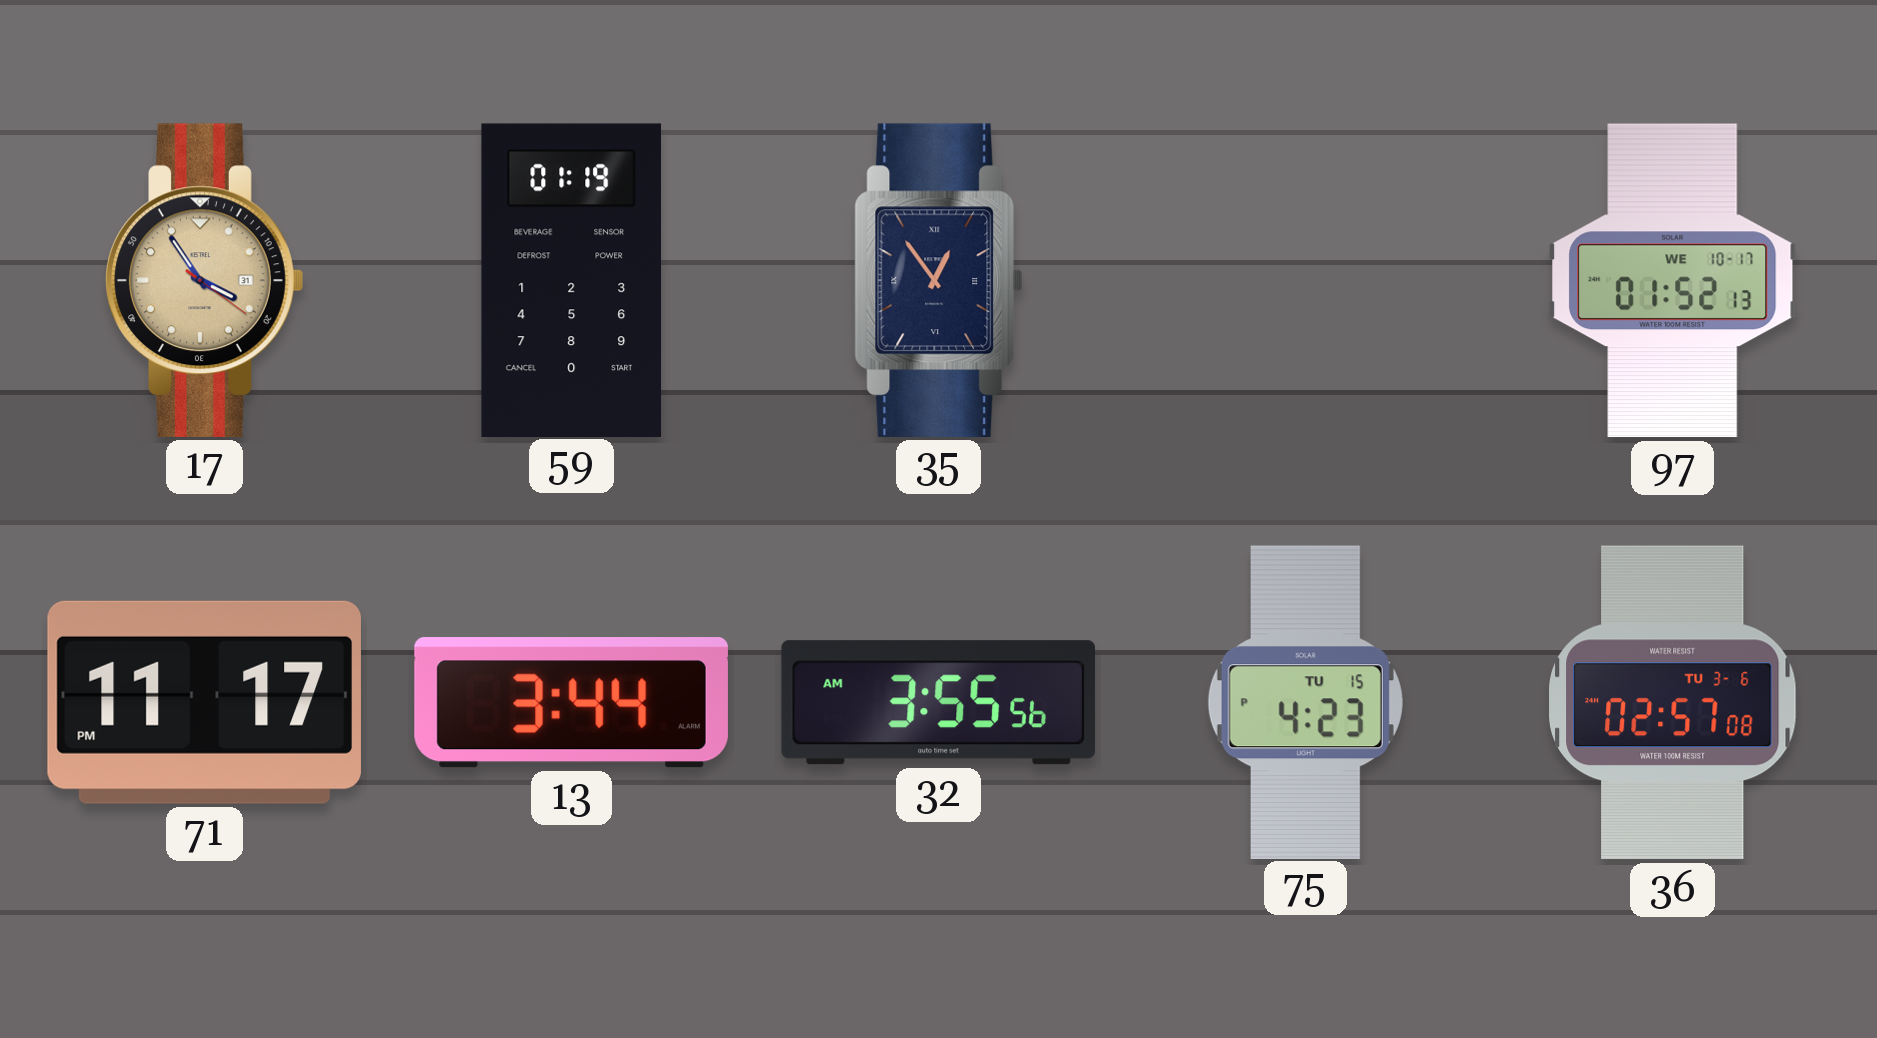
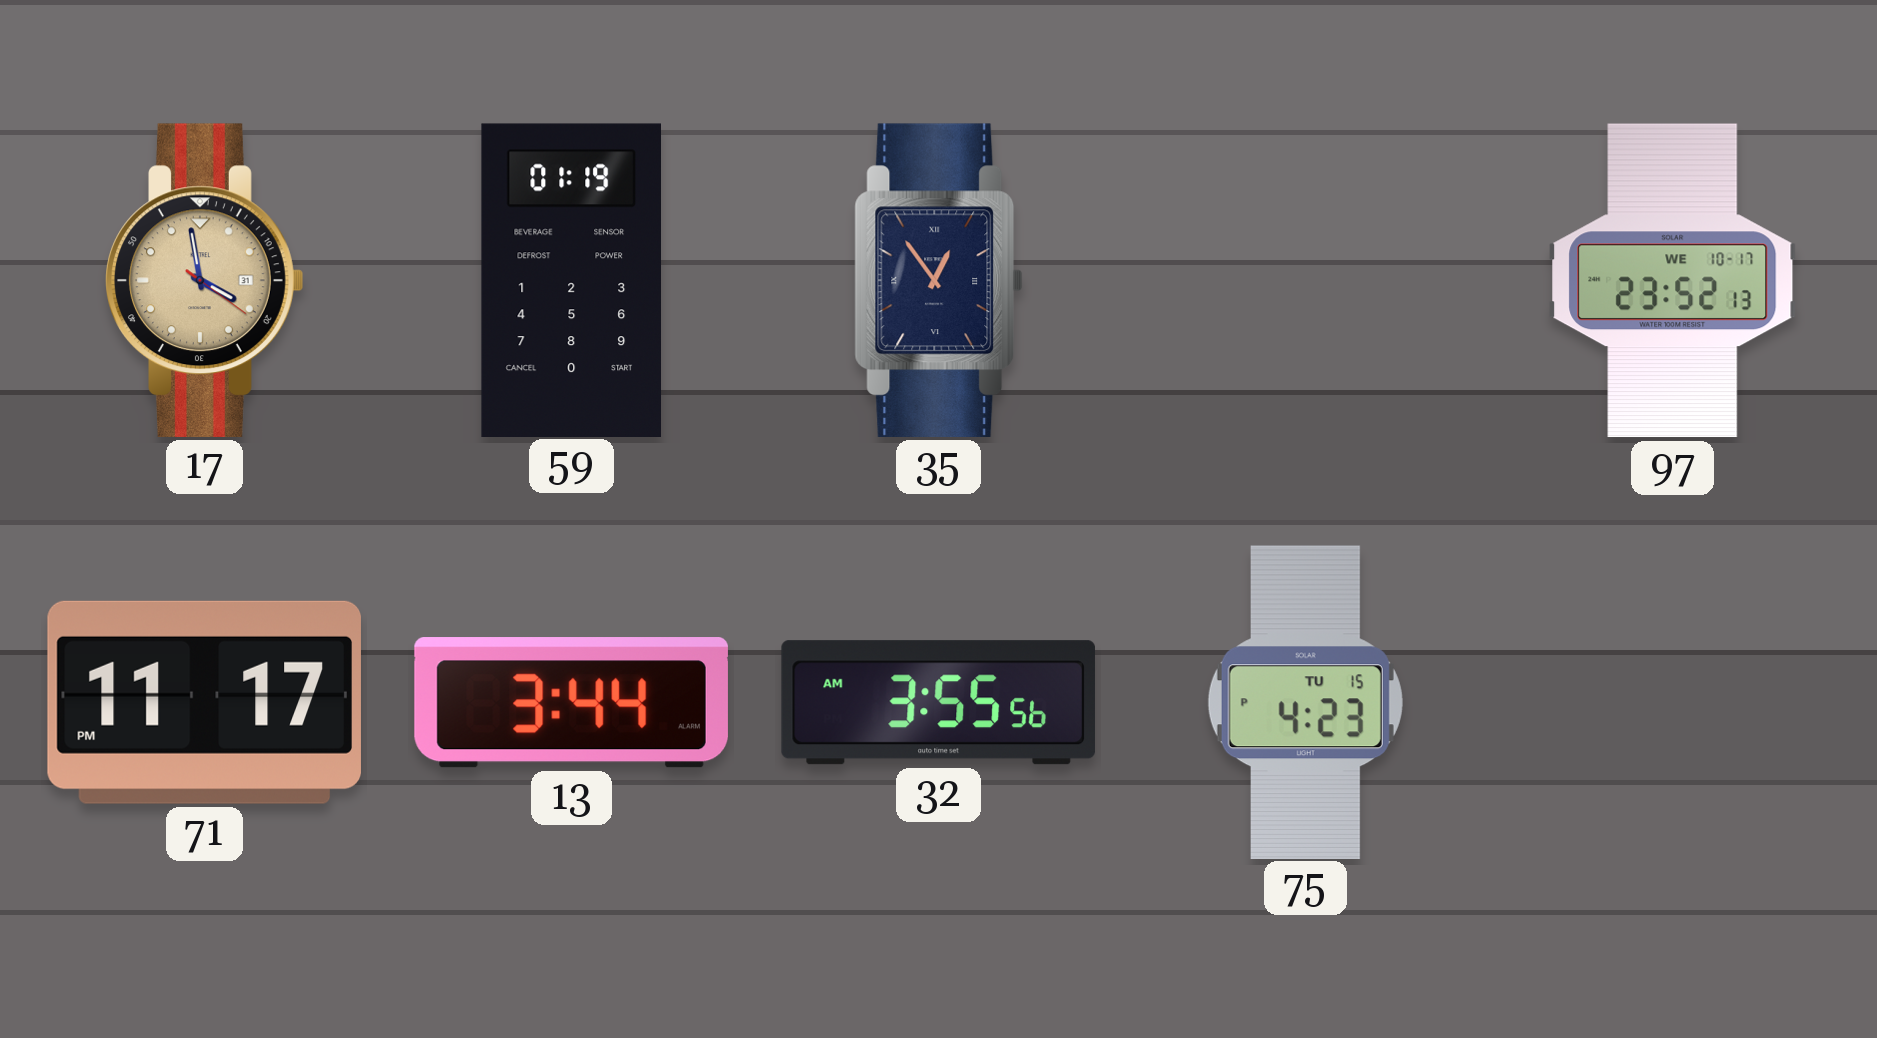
17: 3:54 -> 3:58 (205, 280)
97: 01:52 -> 23:52 (1673, 281)
36: 02:57 -> none (1673, 703)
